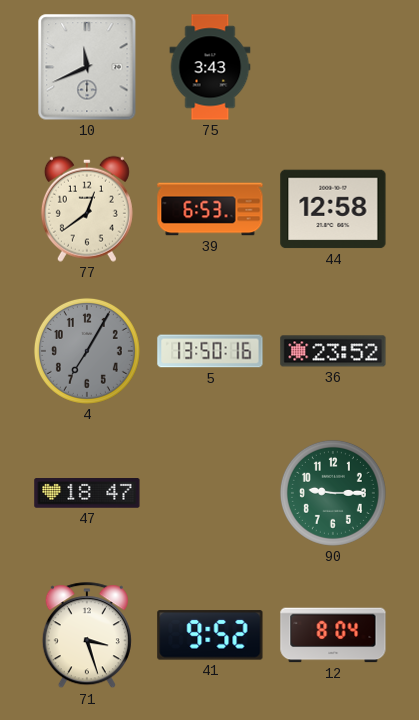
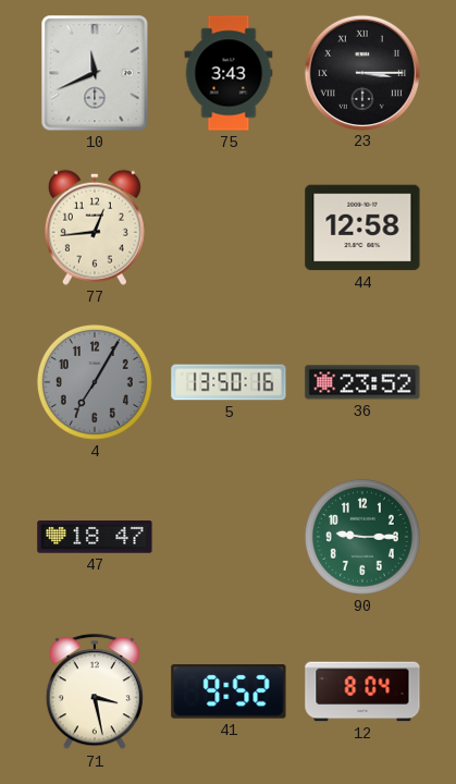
23: none -> 3:15 (361, 72)
77: 12:39 -> 12:44 (95, 228)
39: 6:53 -> none (210, 209)
71: 3:27 -> 3:28 (95, 693)
